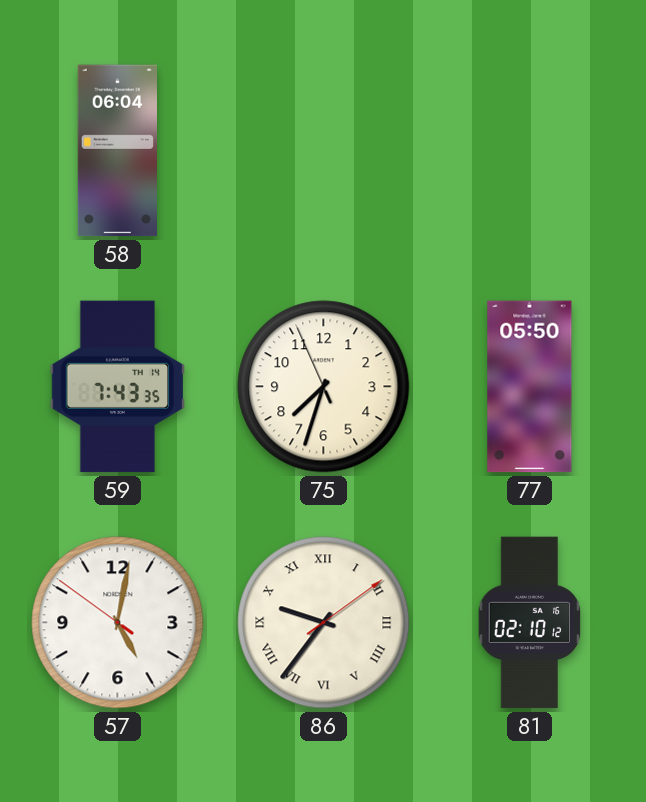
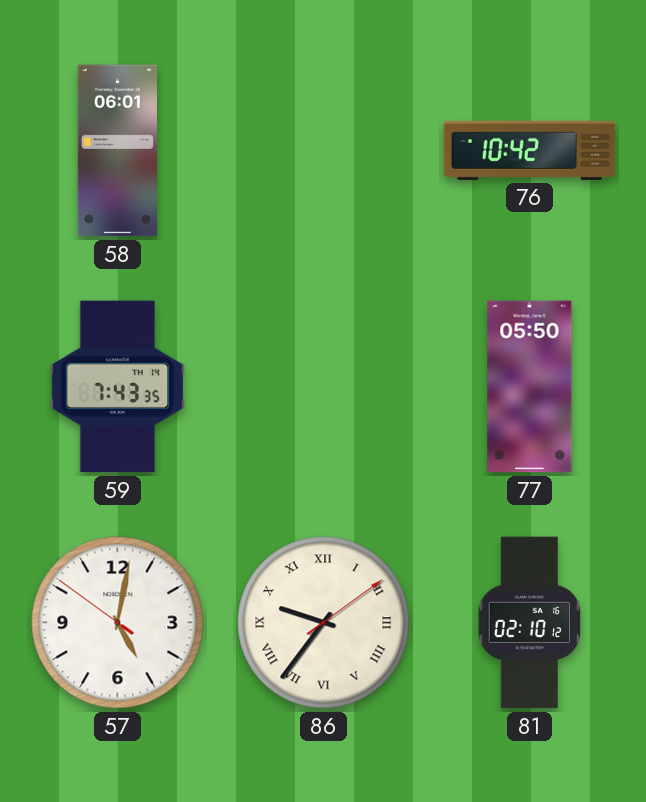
58: 06:04 -> 06:01 (117, 151)
76: none -> 10:42 (530, 150)
75: 7:32 -> none (324, 387)
